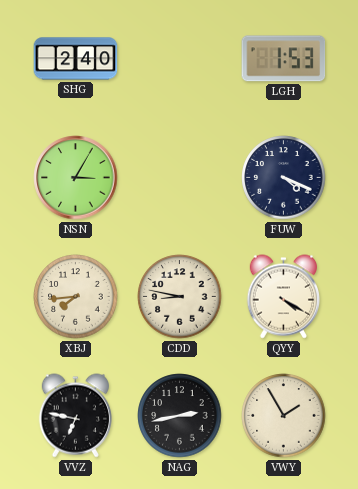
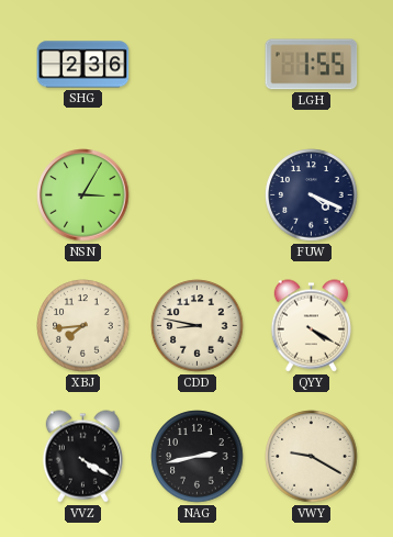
SHG: 2:40 -> 2:36 (83, 65)
LGH: 1:53 -> 1:55 (312, 65)
VVZ: 6:47 -> 4:20 (82, 457)
VWY: 1:55 -> 9:20 (312, 457)
